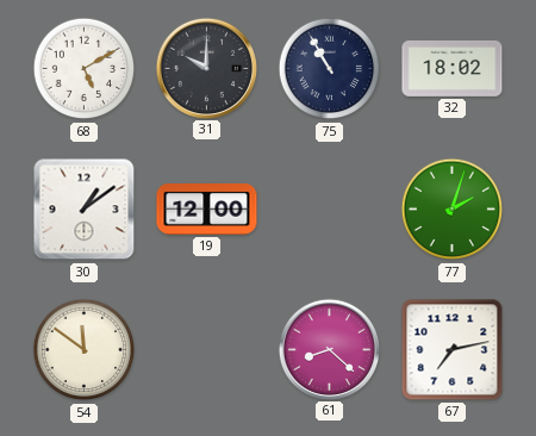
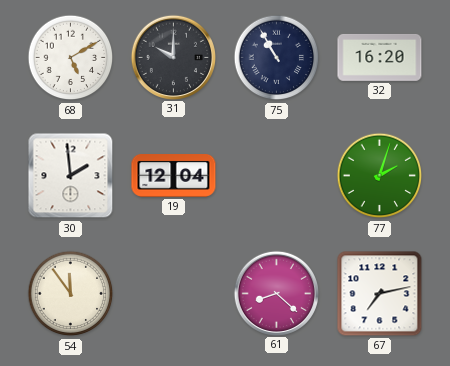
32: 18:02 -> 16:20 (380, 57)
30: 1:09 -> 1:59 (71, 176)
19: 12:00 -> 12:04 (174, 176)
54: 11:51 -> 11:54 (71, 294)
